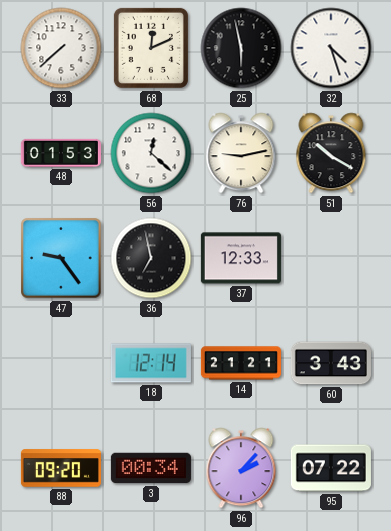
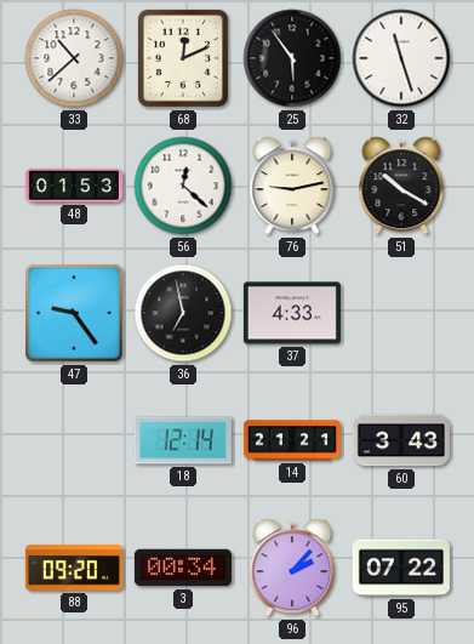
33: 7:38 -> 10:38 (74, 58)
25: 5:58 -> 5:54 (292, 58)
32: 4:27 -> 11:27 (401, 58)
37: 12:33 -> 4:33 (292, 313)
